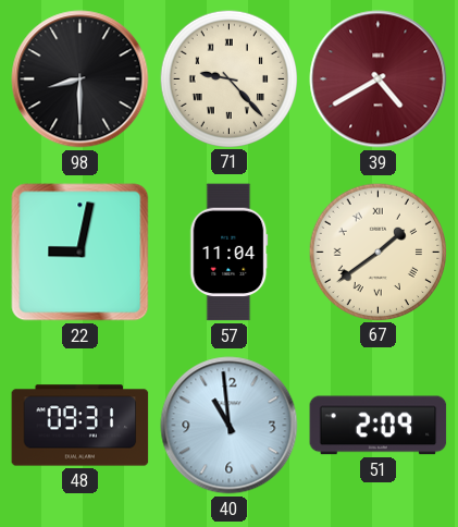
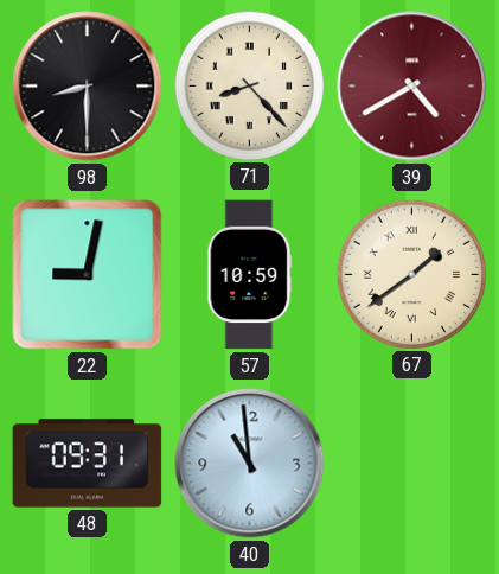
71: 9:23 -> 8:23 (249, 85)
57: 11:04 -> 10:59 (250, 275)
51: 2:09 -> none (379, 426)
